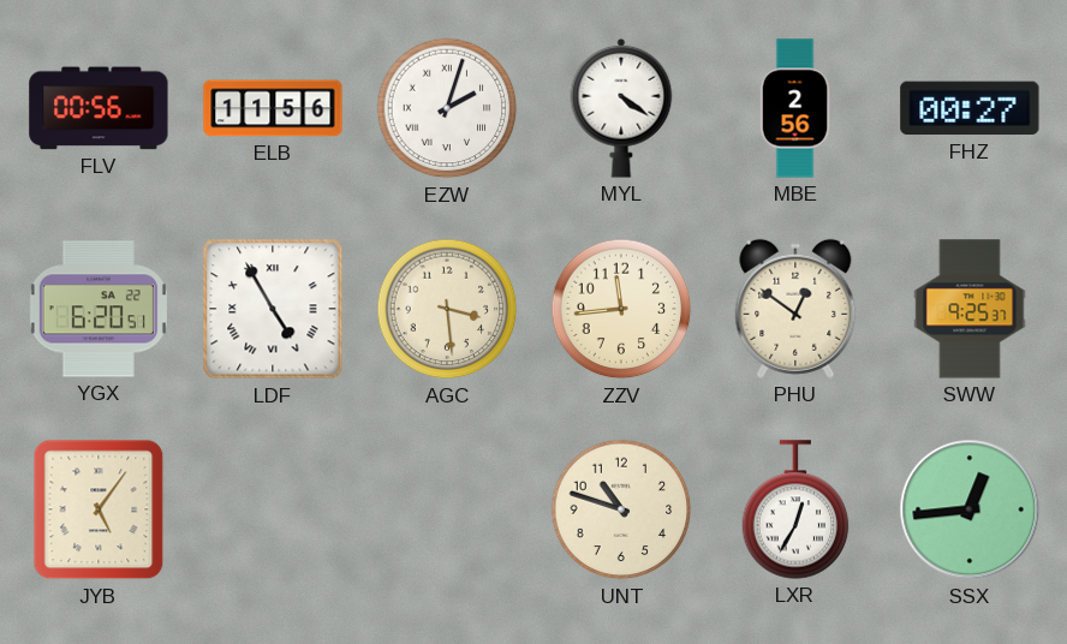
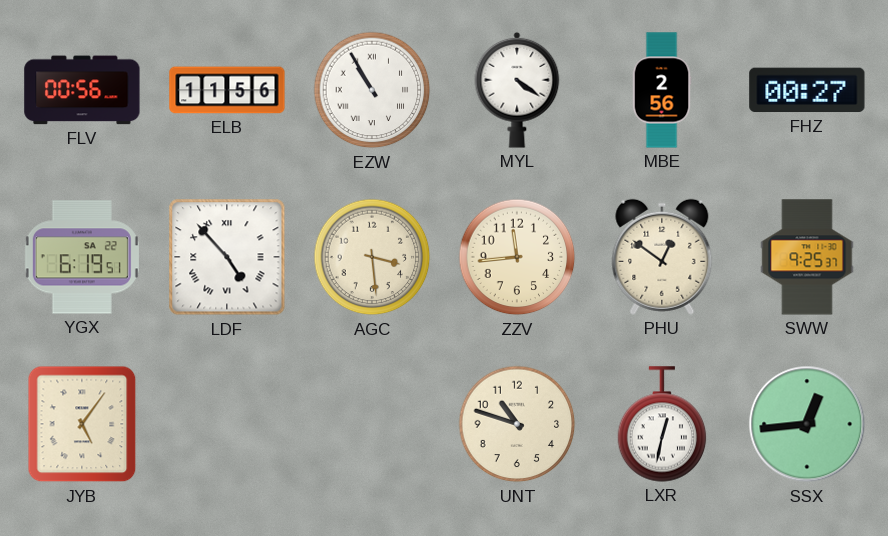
EZW: 2:03 -> 10:55 (372, 90)
YGX: 6:20 -> 6:19 (82, 257)
LDF: 4:55 -> 4:53 (227, 257)
LXR: 12:35 -> 12:32 (662, 424)
